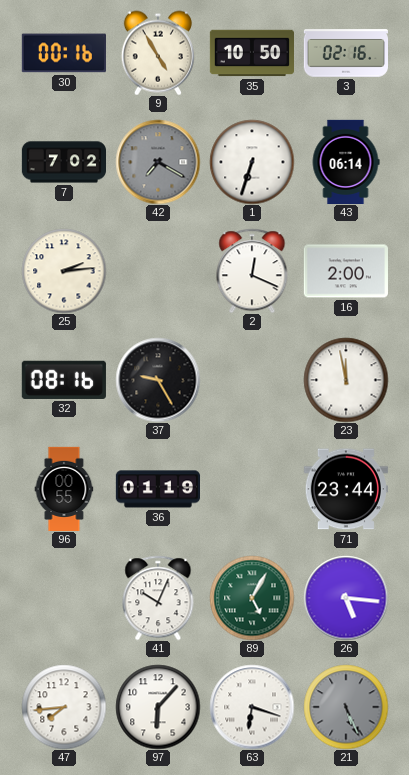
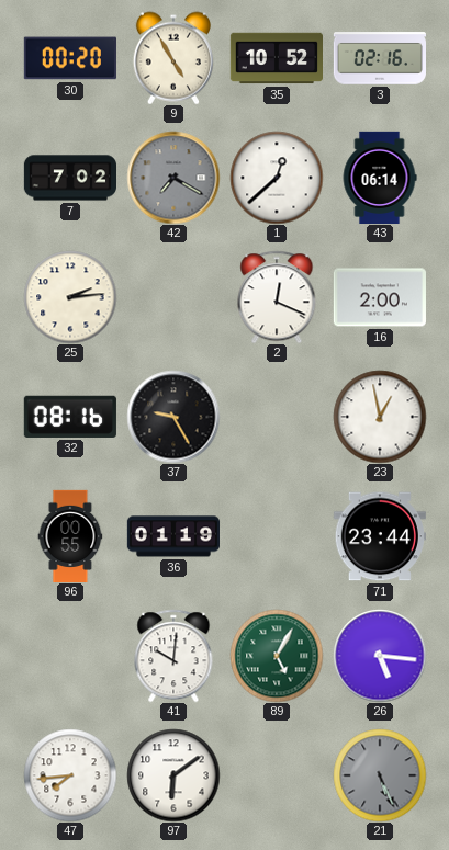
30: 00:16 -> 00:20 (70, 58)
35: 10:50 -> 10:52 (276, 58)
1: 6:33 -> 12:38 (277, 178)
23: 11:58 -> 12:58 (380, 417)
41: 10:04 -> 10:01 (173, 656)
97: 6:07 -> 6:09 (173, 775)
63: 6:18 -> none (252, 707)
